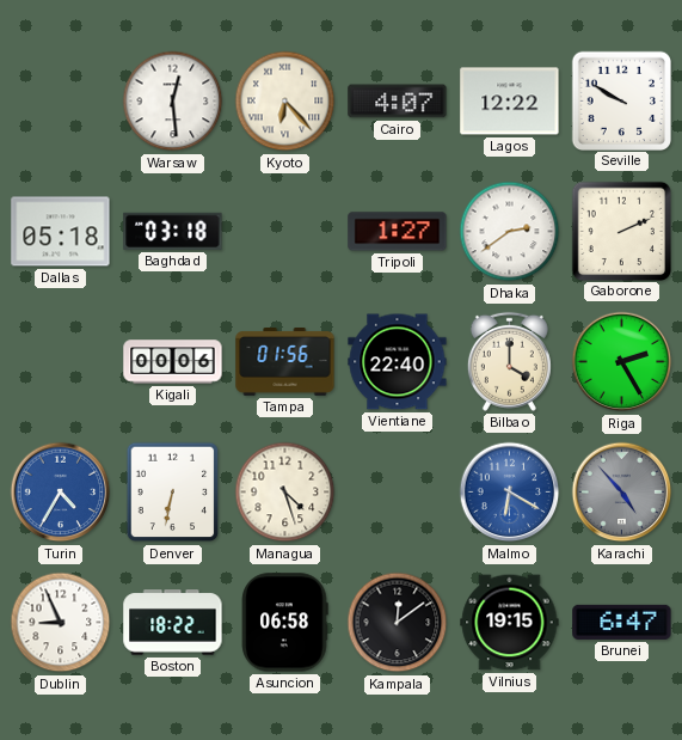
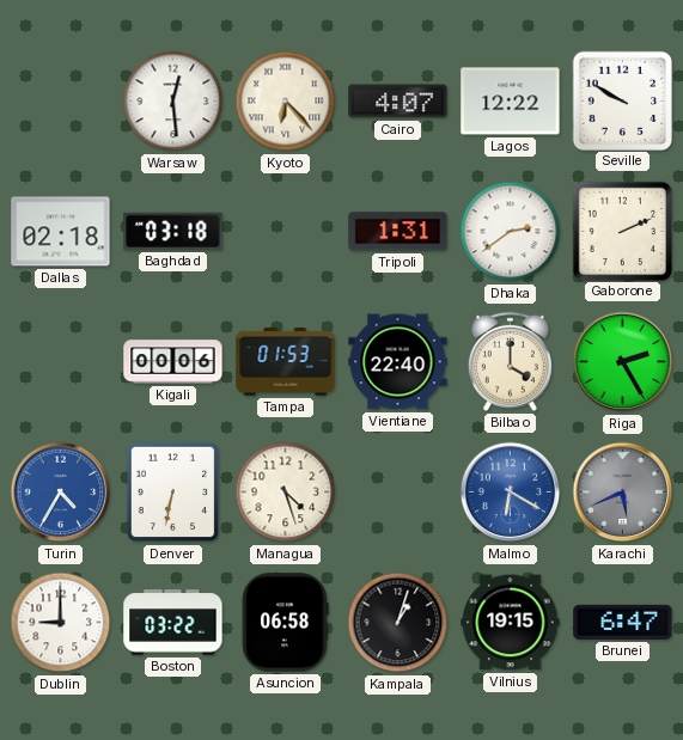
Dallas: 05:18 -> 02:18 (61, 232)
Tripoli: 1:27 -> 1:31 (398, 232)
Tampa: 01:56 -> 01:53 (286, 362)
Karachi: 4:53 -> 5:41 (623, 493)
Dublin: 8:56 -> 9:00 (61, 623)
Boston: 18:22 -> 03:22 (173, 623)
Kampala: 12:09 -> 1:03 (398, 623)
